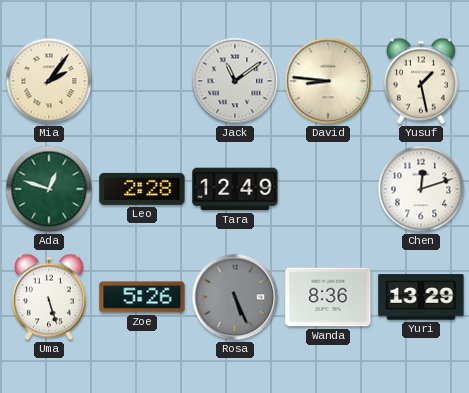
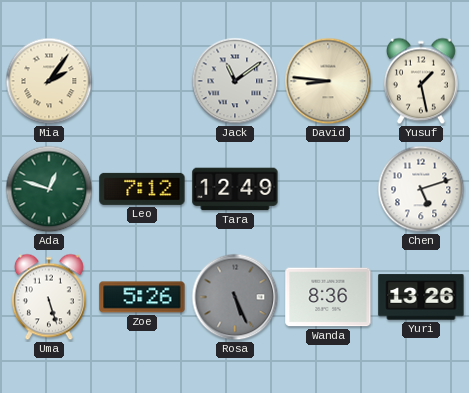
Leo: 2:28 -> 7:12 (142, 189)
Chen: 12:12 -> 5:12 (421, 189)
Yuri: 13:29 -> 13:26 (421, 297)
